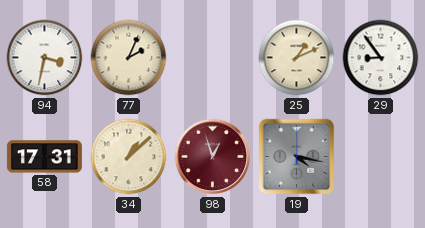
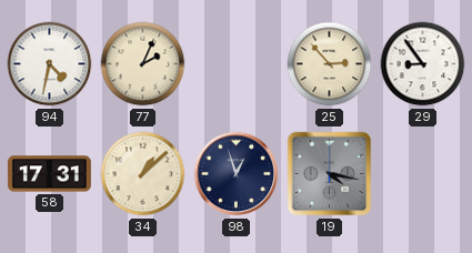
94: 3:32 -> 4:32 (50, 64)
25: 1:11 -> 2:53 (330, 64)
98 dial: burgundy -> navy (237, 174)
